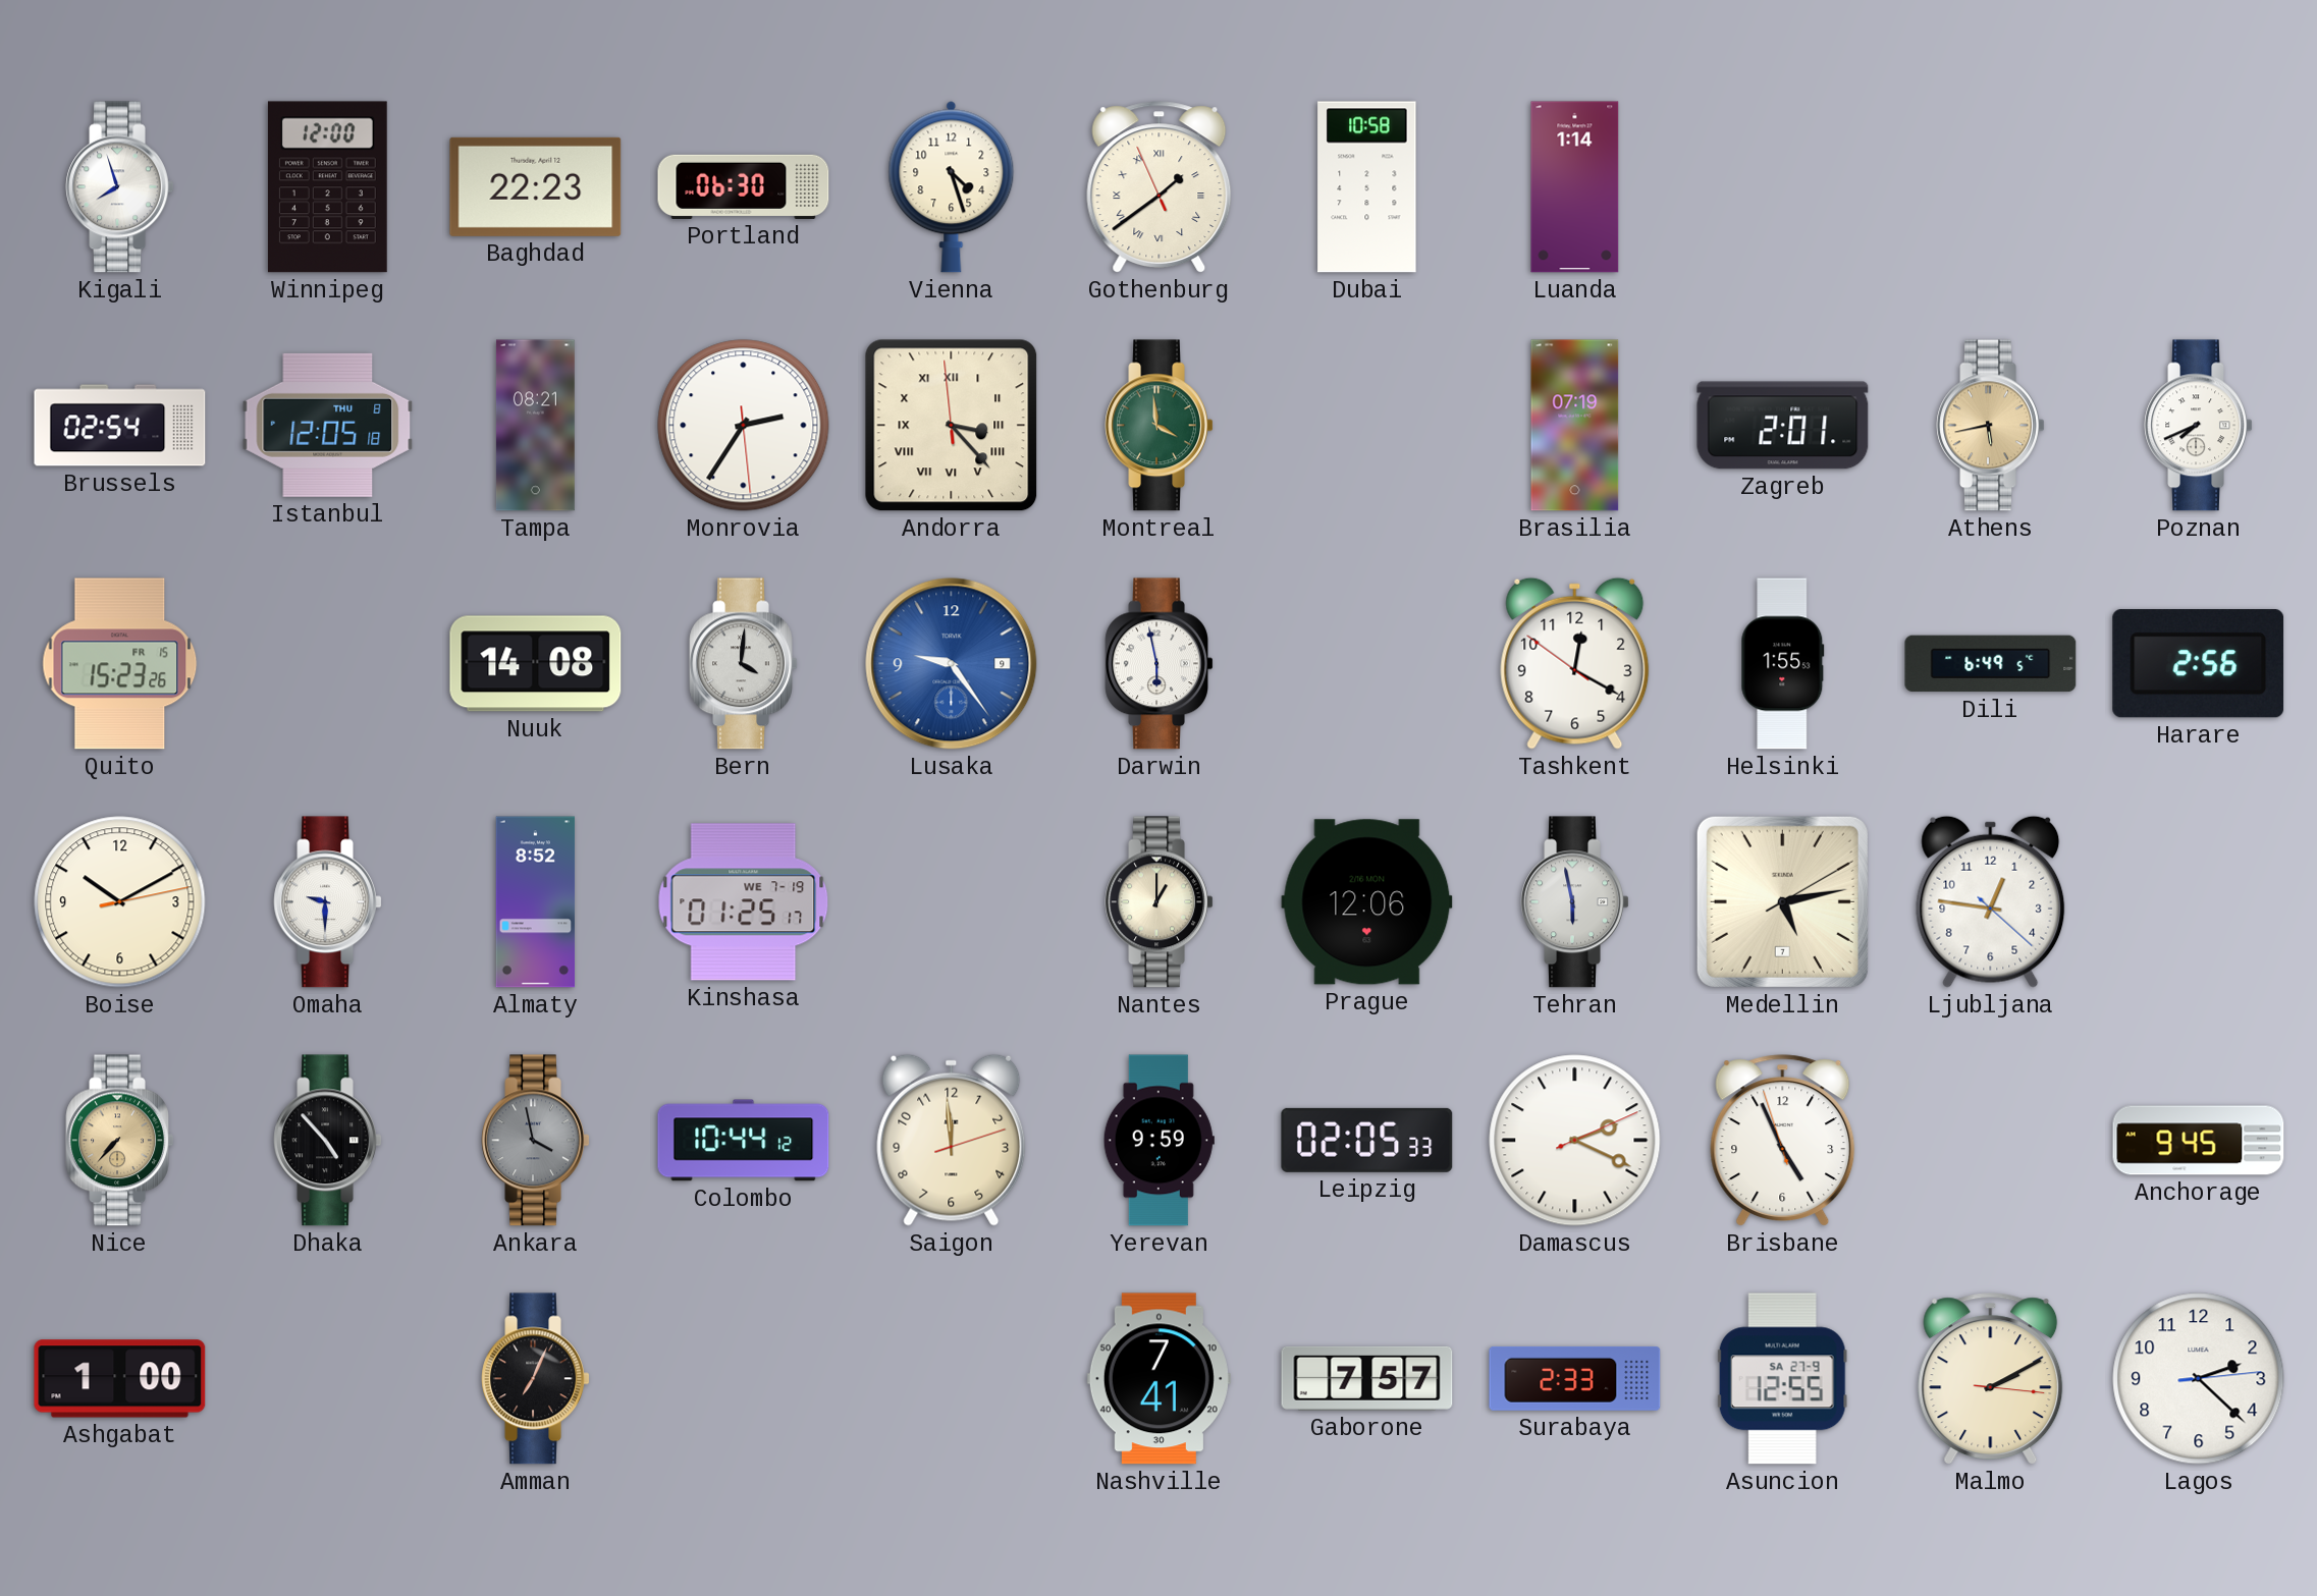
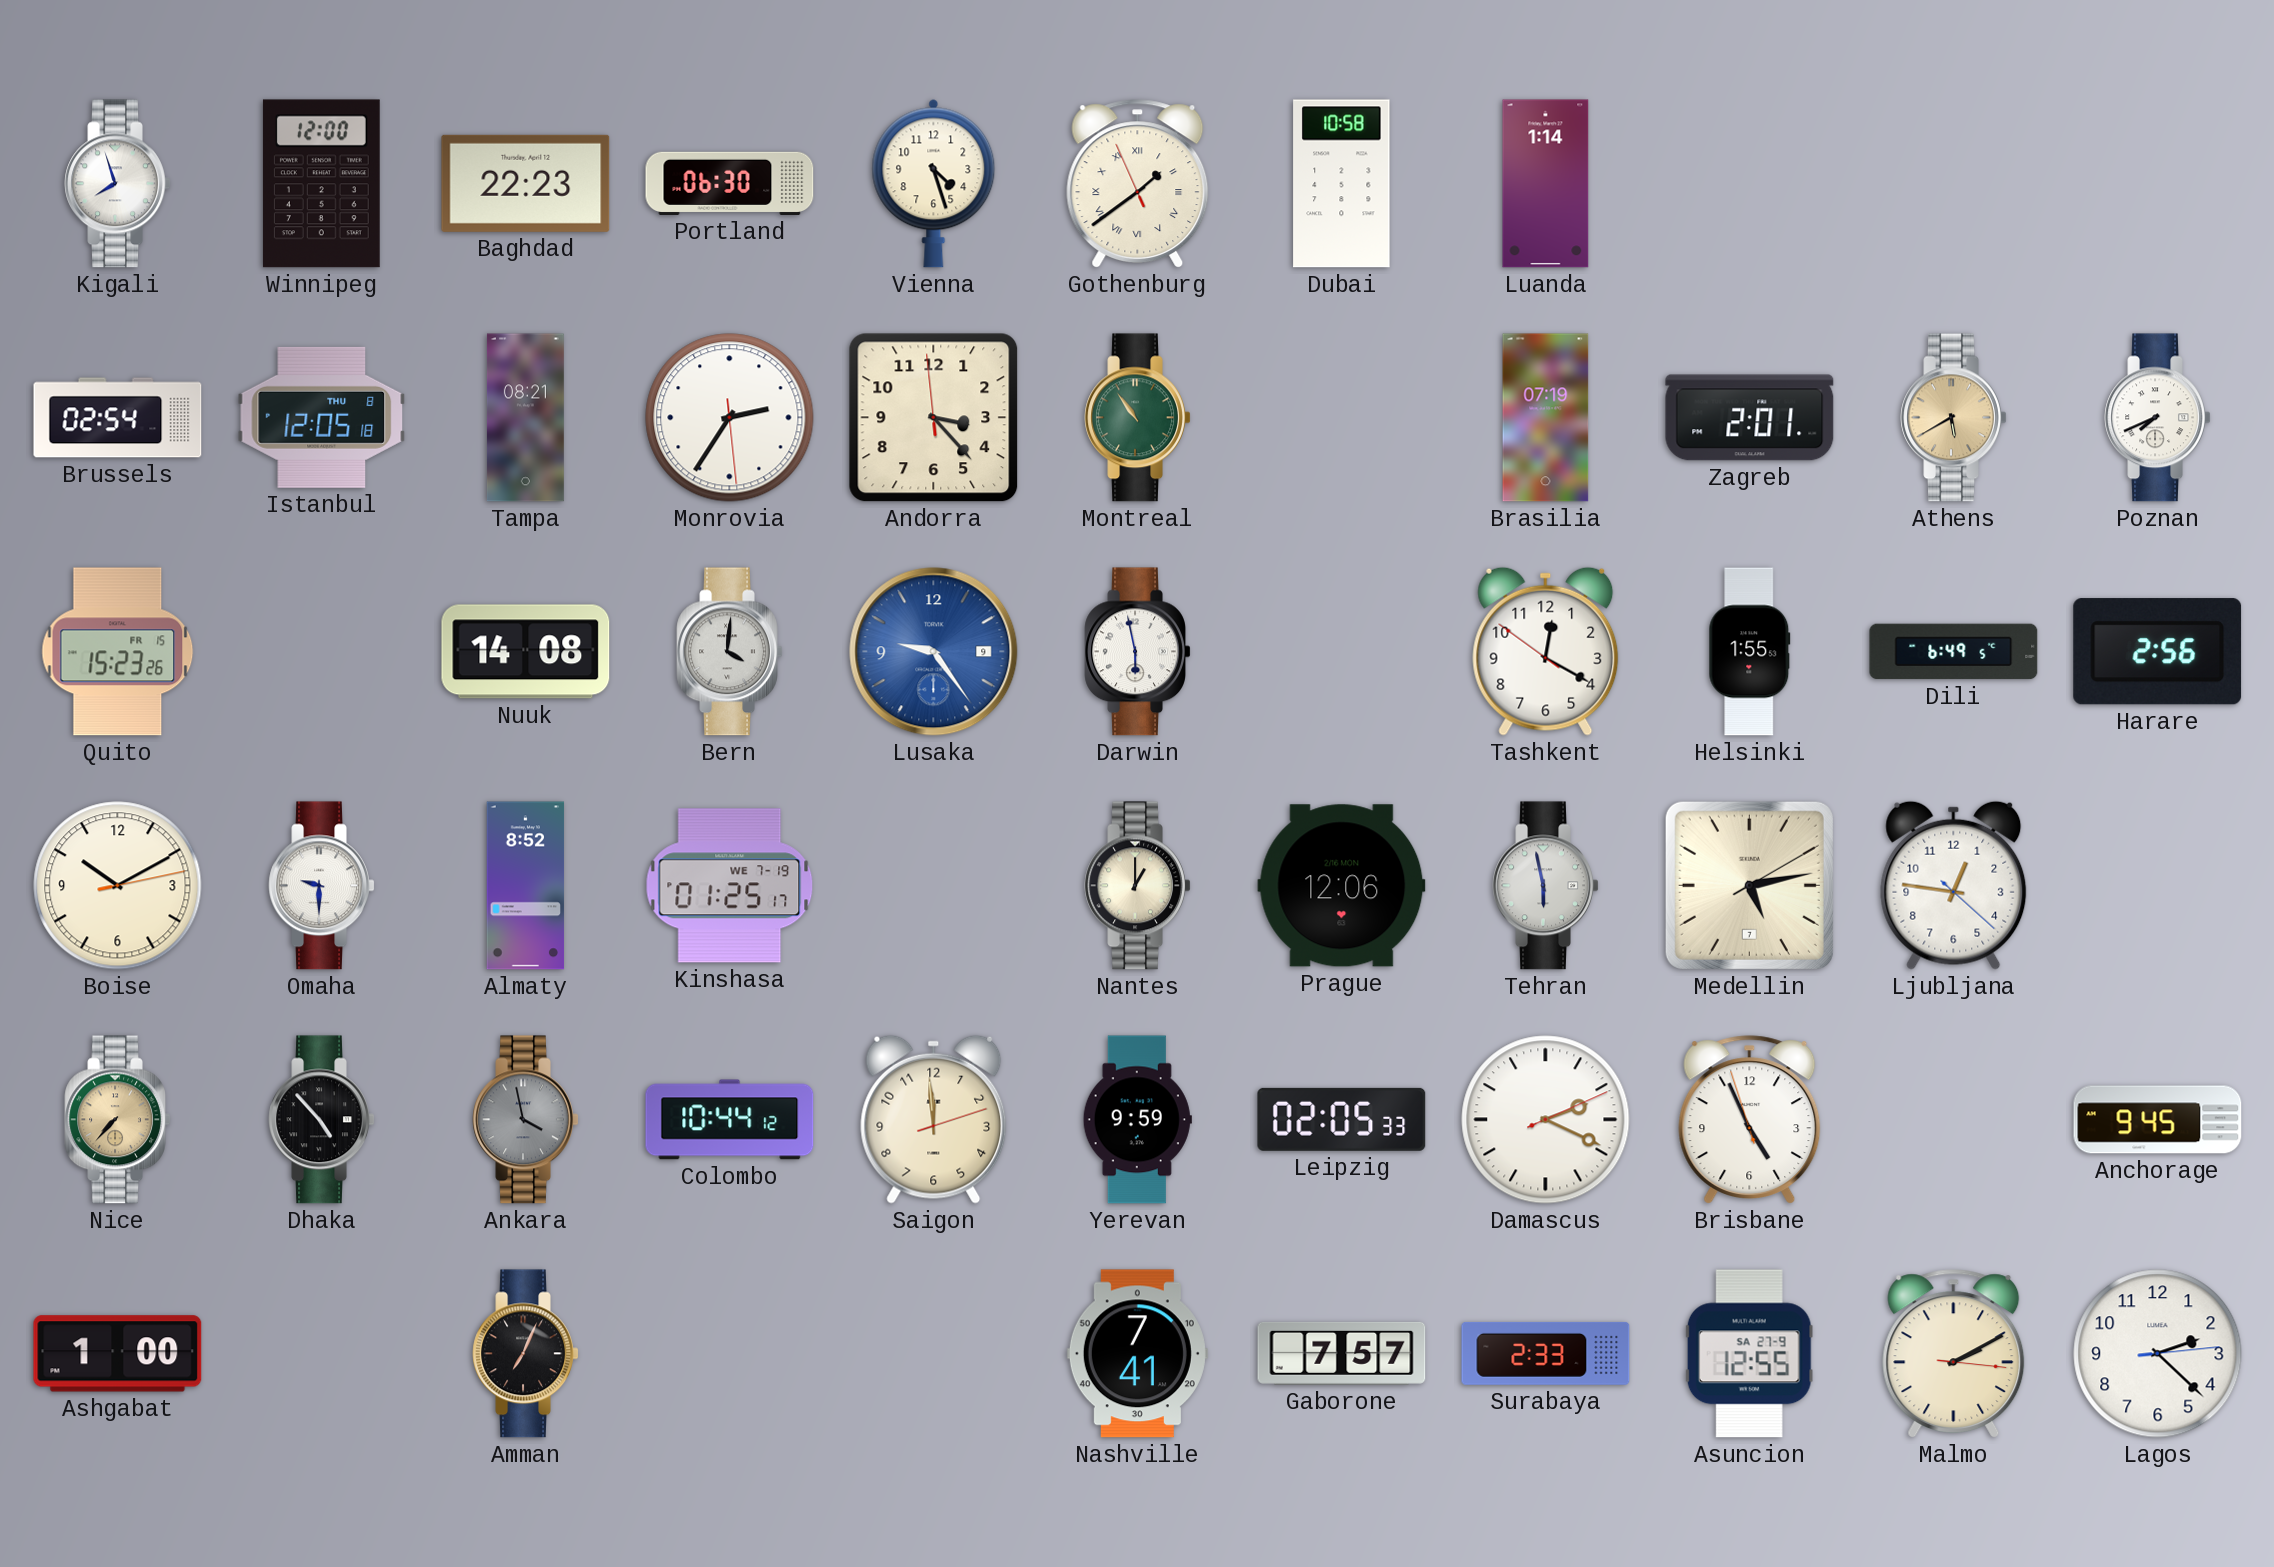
Andorra numerals: Roman -> Arabic (934, 418)
Montreal: 3:59 -> 10:54 (1138, 418)
Athens: 5:43 -> 5:40 (1954, 418)
